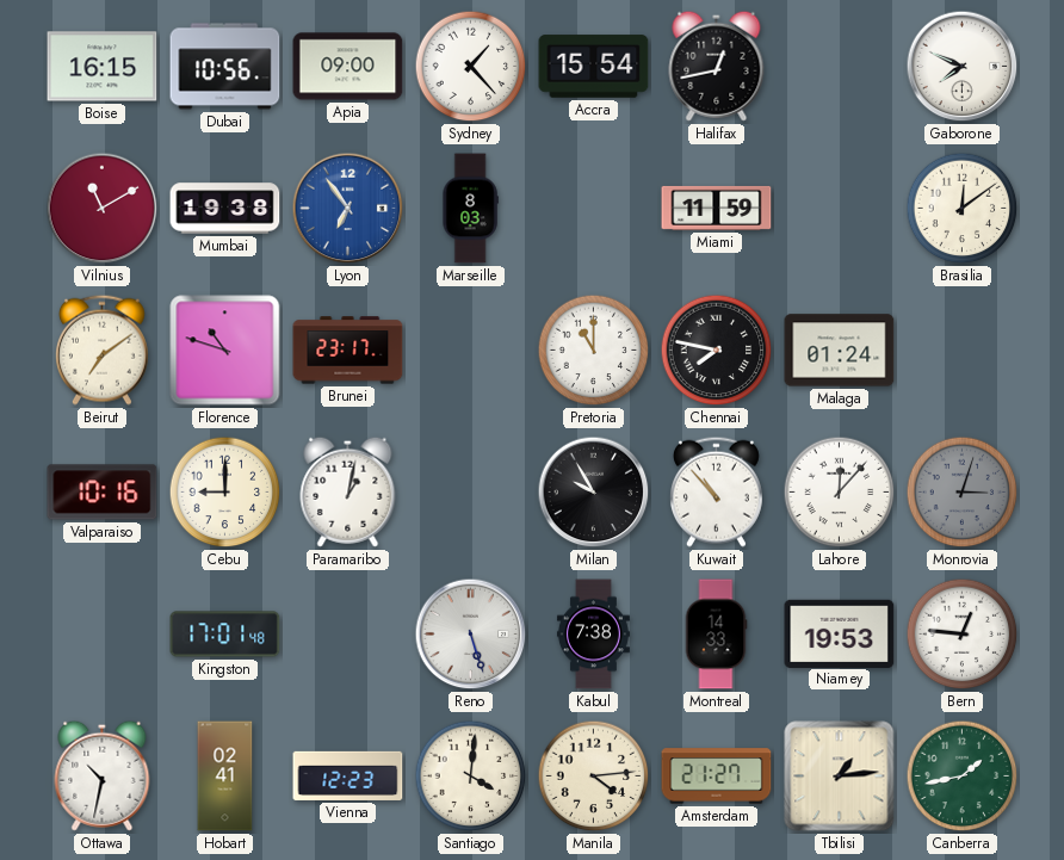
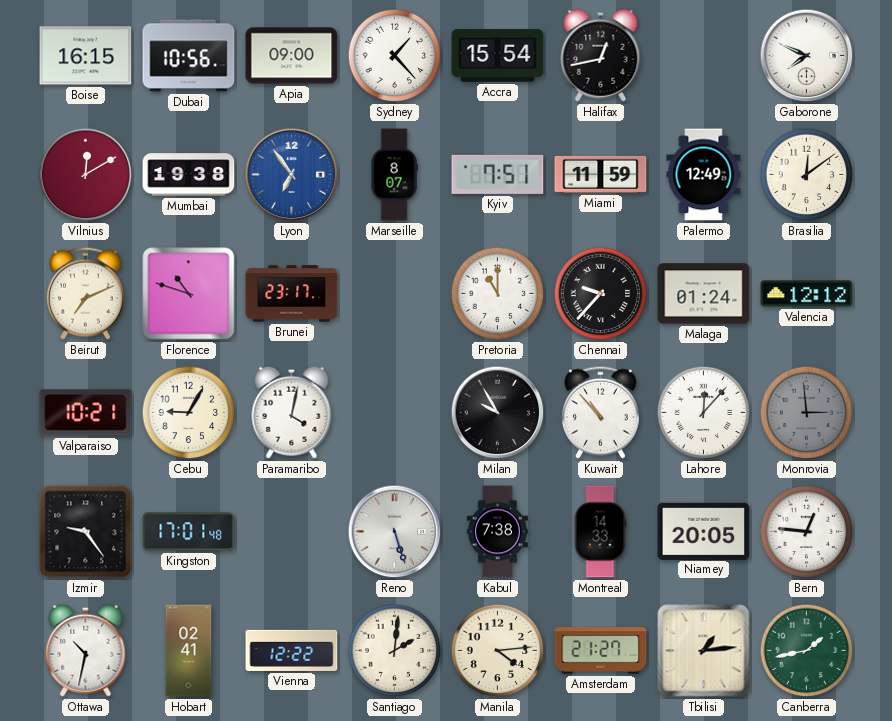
Vilnius: 11:10 -> 12:10 (86, 175)
Marseille: 8:03 -> 8:07 (394, 175)
Kyiv: none -> 7:51 (498, 174)
Palermo: none -> 12:49 (704, 175)
Beirut: 7:09 -> 7:11 (85, 293)
Chennai: 7:47 -> 9:37 (601, 294)
Valencia: none -> 12:12 (807, 294)
Valparaiso: 10:16 -> 10:21 (86, 413)
Cebu: 9:00 -> 9:05 (189, 413)
Paramaribo: 1:02 -> 4:02 (292, 412)
Monrovia: 3:03 -> 2:59 (807, 413)
Izmir: none -> 9:24 (86, 532)
Niamey: 19:53 -> 20:05 (704, 531)
Vienna: 12:23 -> 12:22 (292, 650)
Santiago: 4:01 -> 2:01 (395, 651)
